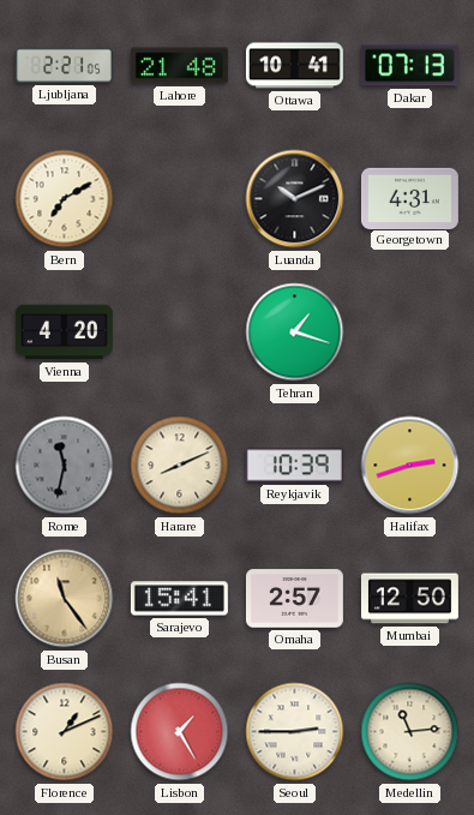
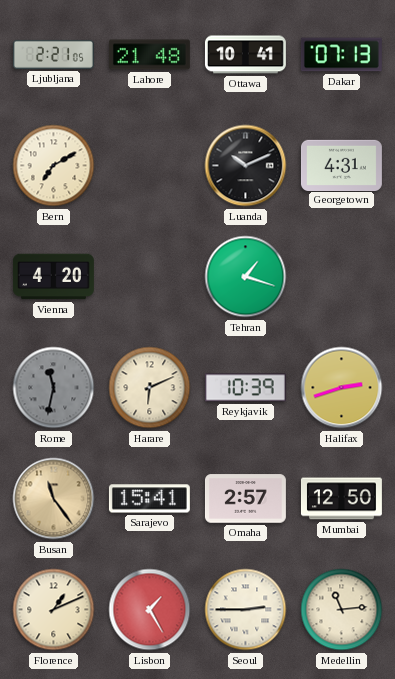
Harare: 8:11 -> 6:11 (150, 388)
